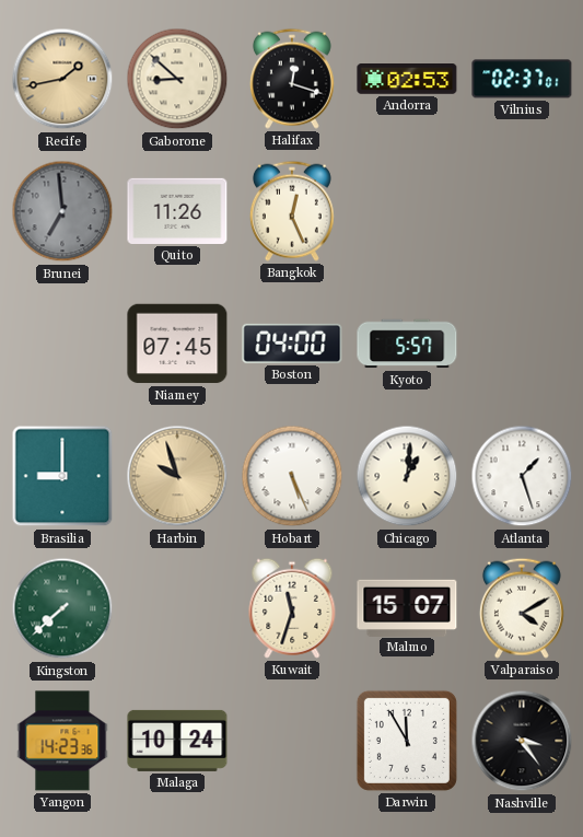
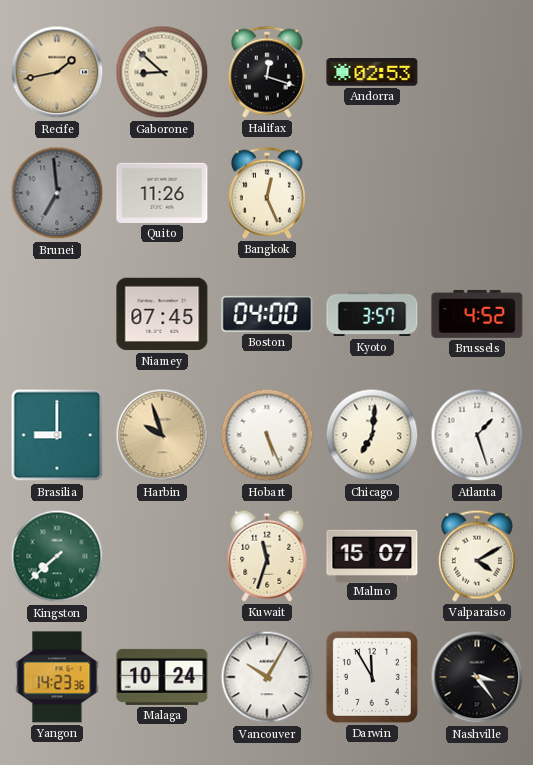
Vilnius: 02:37 -> none (522, 79)
Kyoto: 5:57 -> 3:57 (372, 314)
Brussels: none -> 4:52 (477, 314)
Chicago: 1:01 -> 7:01 (372, 435)
Vancouver: none -> 10:05 (267, 677)
